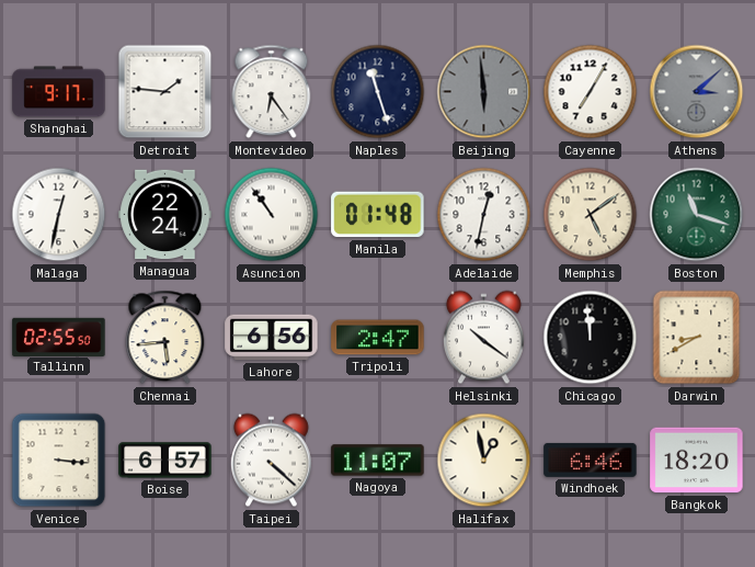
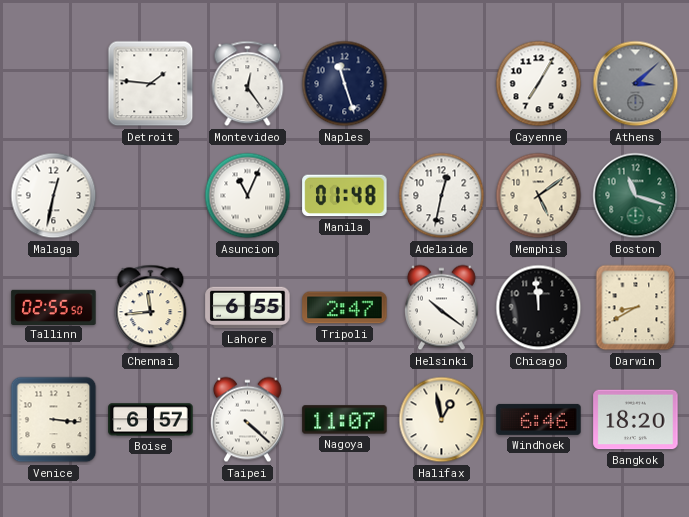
Shanghai: 9:17 -> none (59, 92)
Montevideo: 6:24 -> 12:24 (248, 84)
Beijing: 5:59 -> none (484, 92)
Managua: 22:24 -> none (165, 215)
Asuncion: 10:54 -> 11:04 (248, 196)
Chennai: 5:44 -> 11:44 (151, 308)
Lahore: 6:56 -> 6:55 (248, 308)
